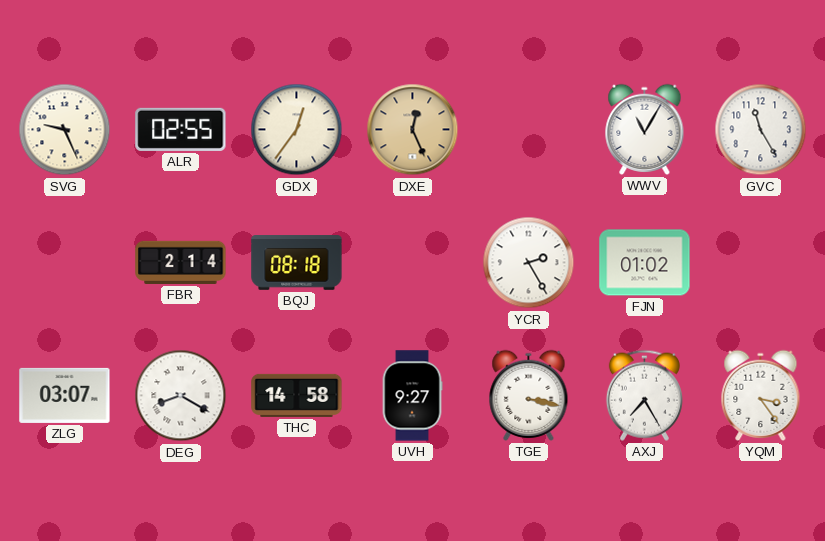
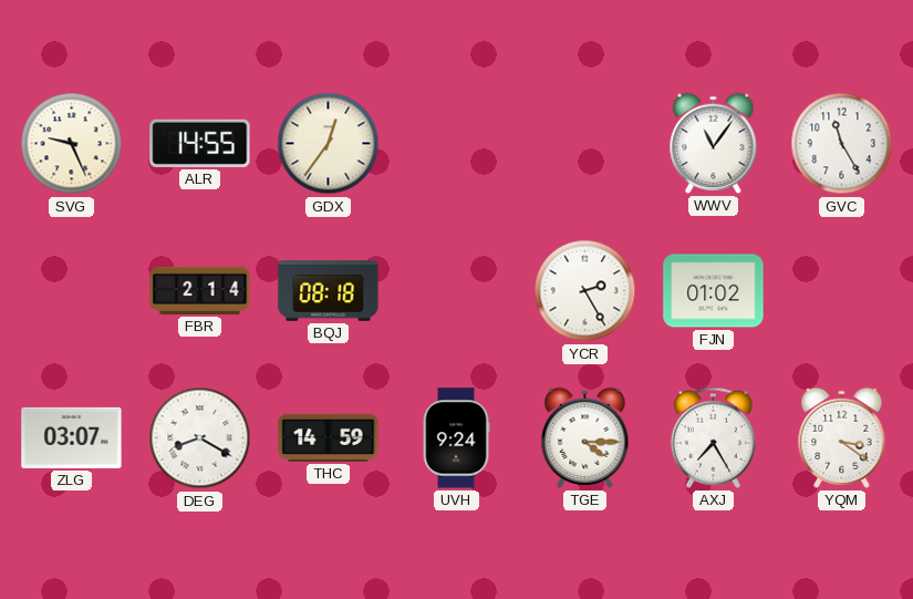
ALR: 02:55 -> 14:55 (200, 143)
DXE: 12:26 -> none (413, 130)
WWV: 11:05 -> 11:06 (714, 143)
THC: 14:58 -> 14:59 (329, 437)
UVH: 9:27 -> 9:24 (456, 438)
TGE: 3:17 -> 4:15 (585, 437)
YQM: 3:24 -> 3:21 (842, 437)
